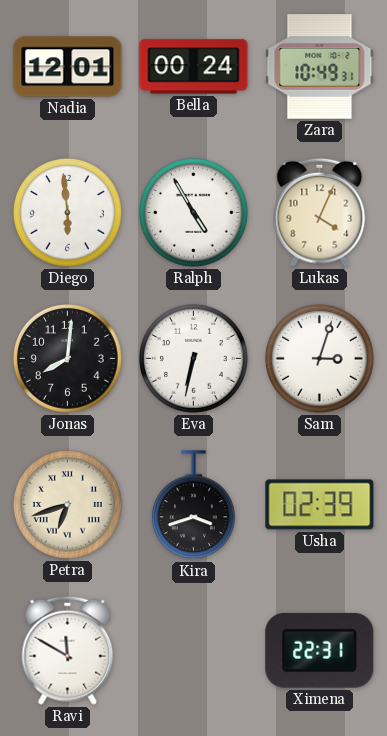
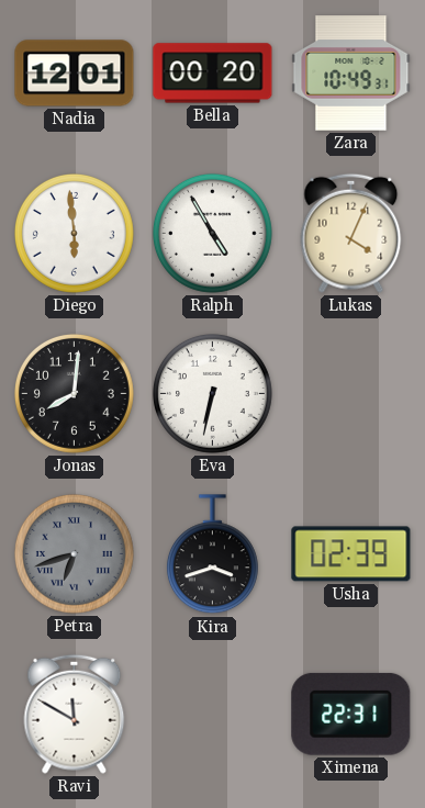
Bella: 00:24 -> 00:20 (213, 74)
Sam: 3:03 -> none (319, 358)
Petra dial: cream -> grey (74, 553)
